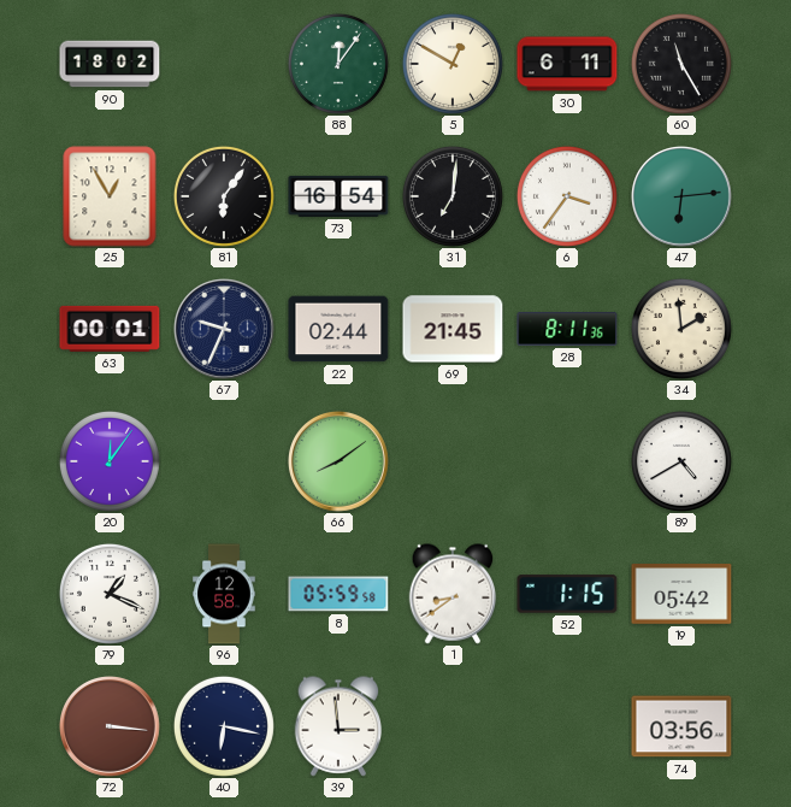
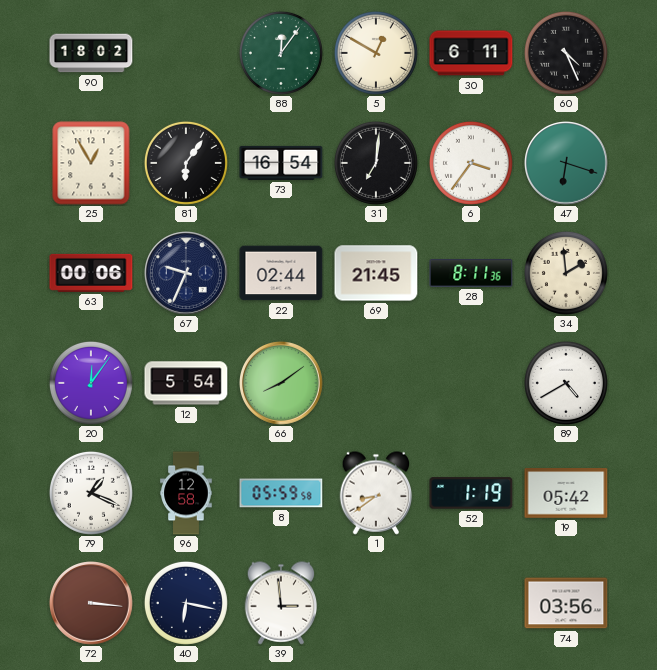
60: 11:25 -> 4:26 (566, 53)
47: 6:14 -> 6:18 (567, 164)
63: 00:01 -> 00:06 (91, 273)
12: none -> 5:54 (186, 383)
52: 1:15 -> 1:19 (471, 493)
